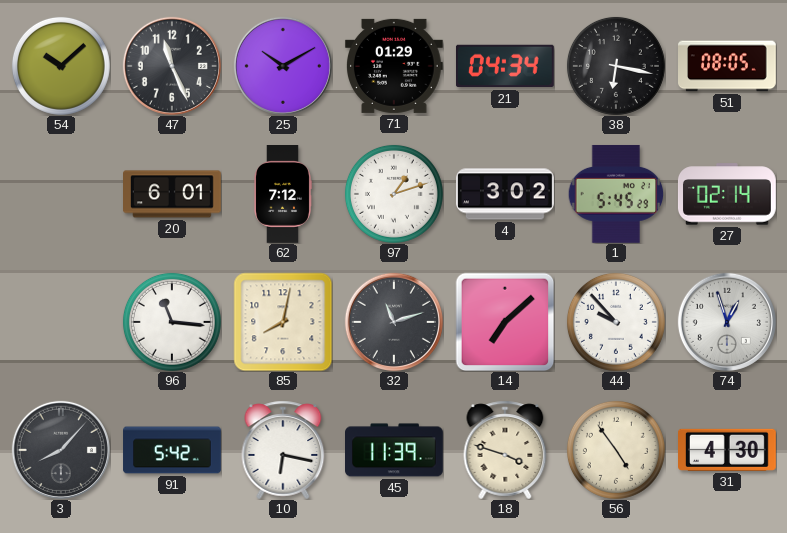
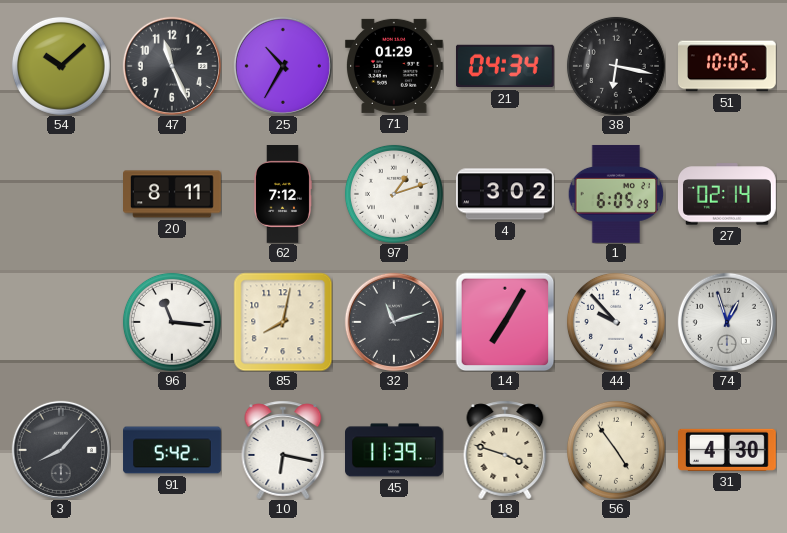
25: 10:10 -> 10:35 (283, 66)
51: 08:05 -> 10:05 (728, 66)
20: 6:01 -> 8:11 (173, 194)
1: 5:45 -> 6:05 (616, 194)
14: 7:08 -> 7:05 (505, 322)
